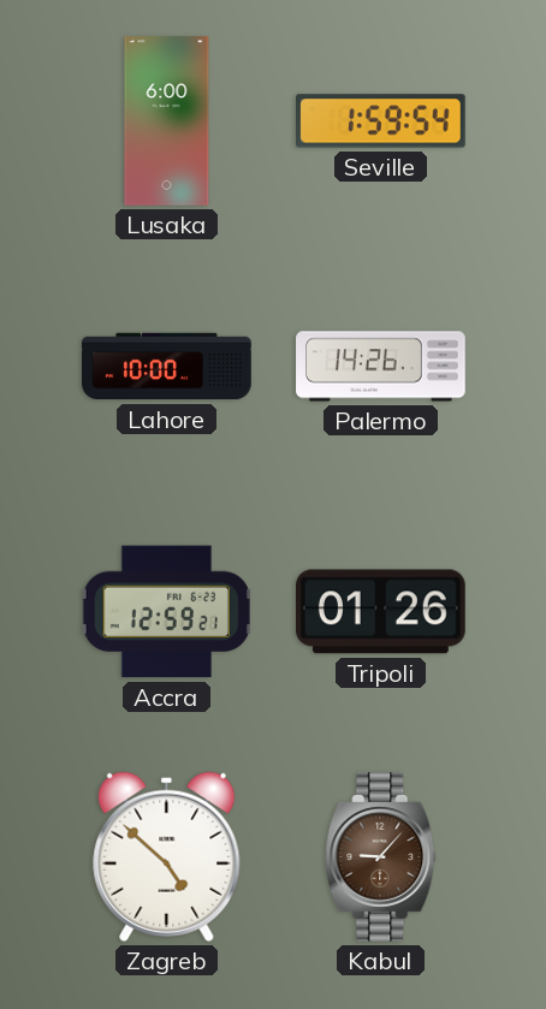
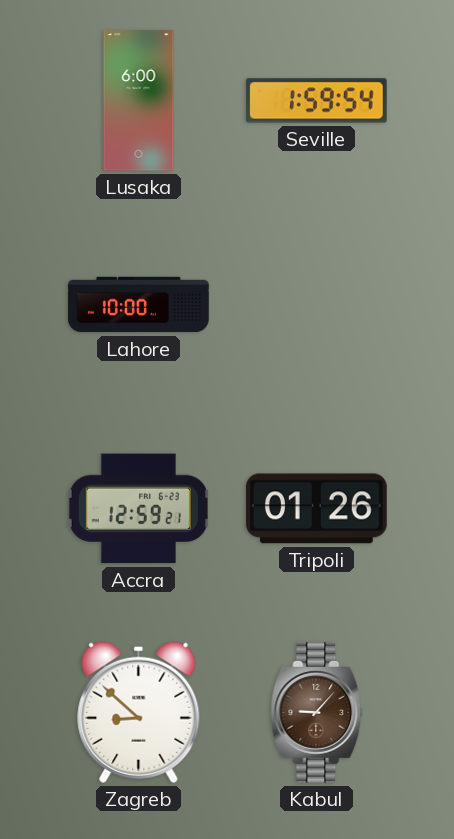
Palermo: 14:26 -> none (381, 367)
Zagreb: 4:52 -> 8:52 (139, 712)
